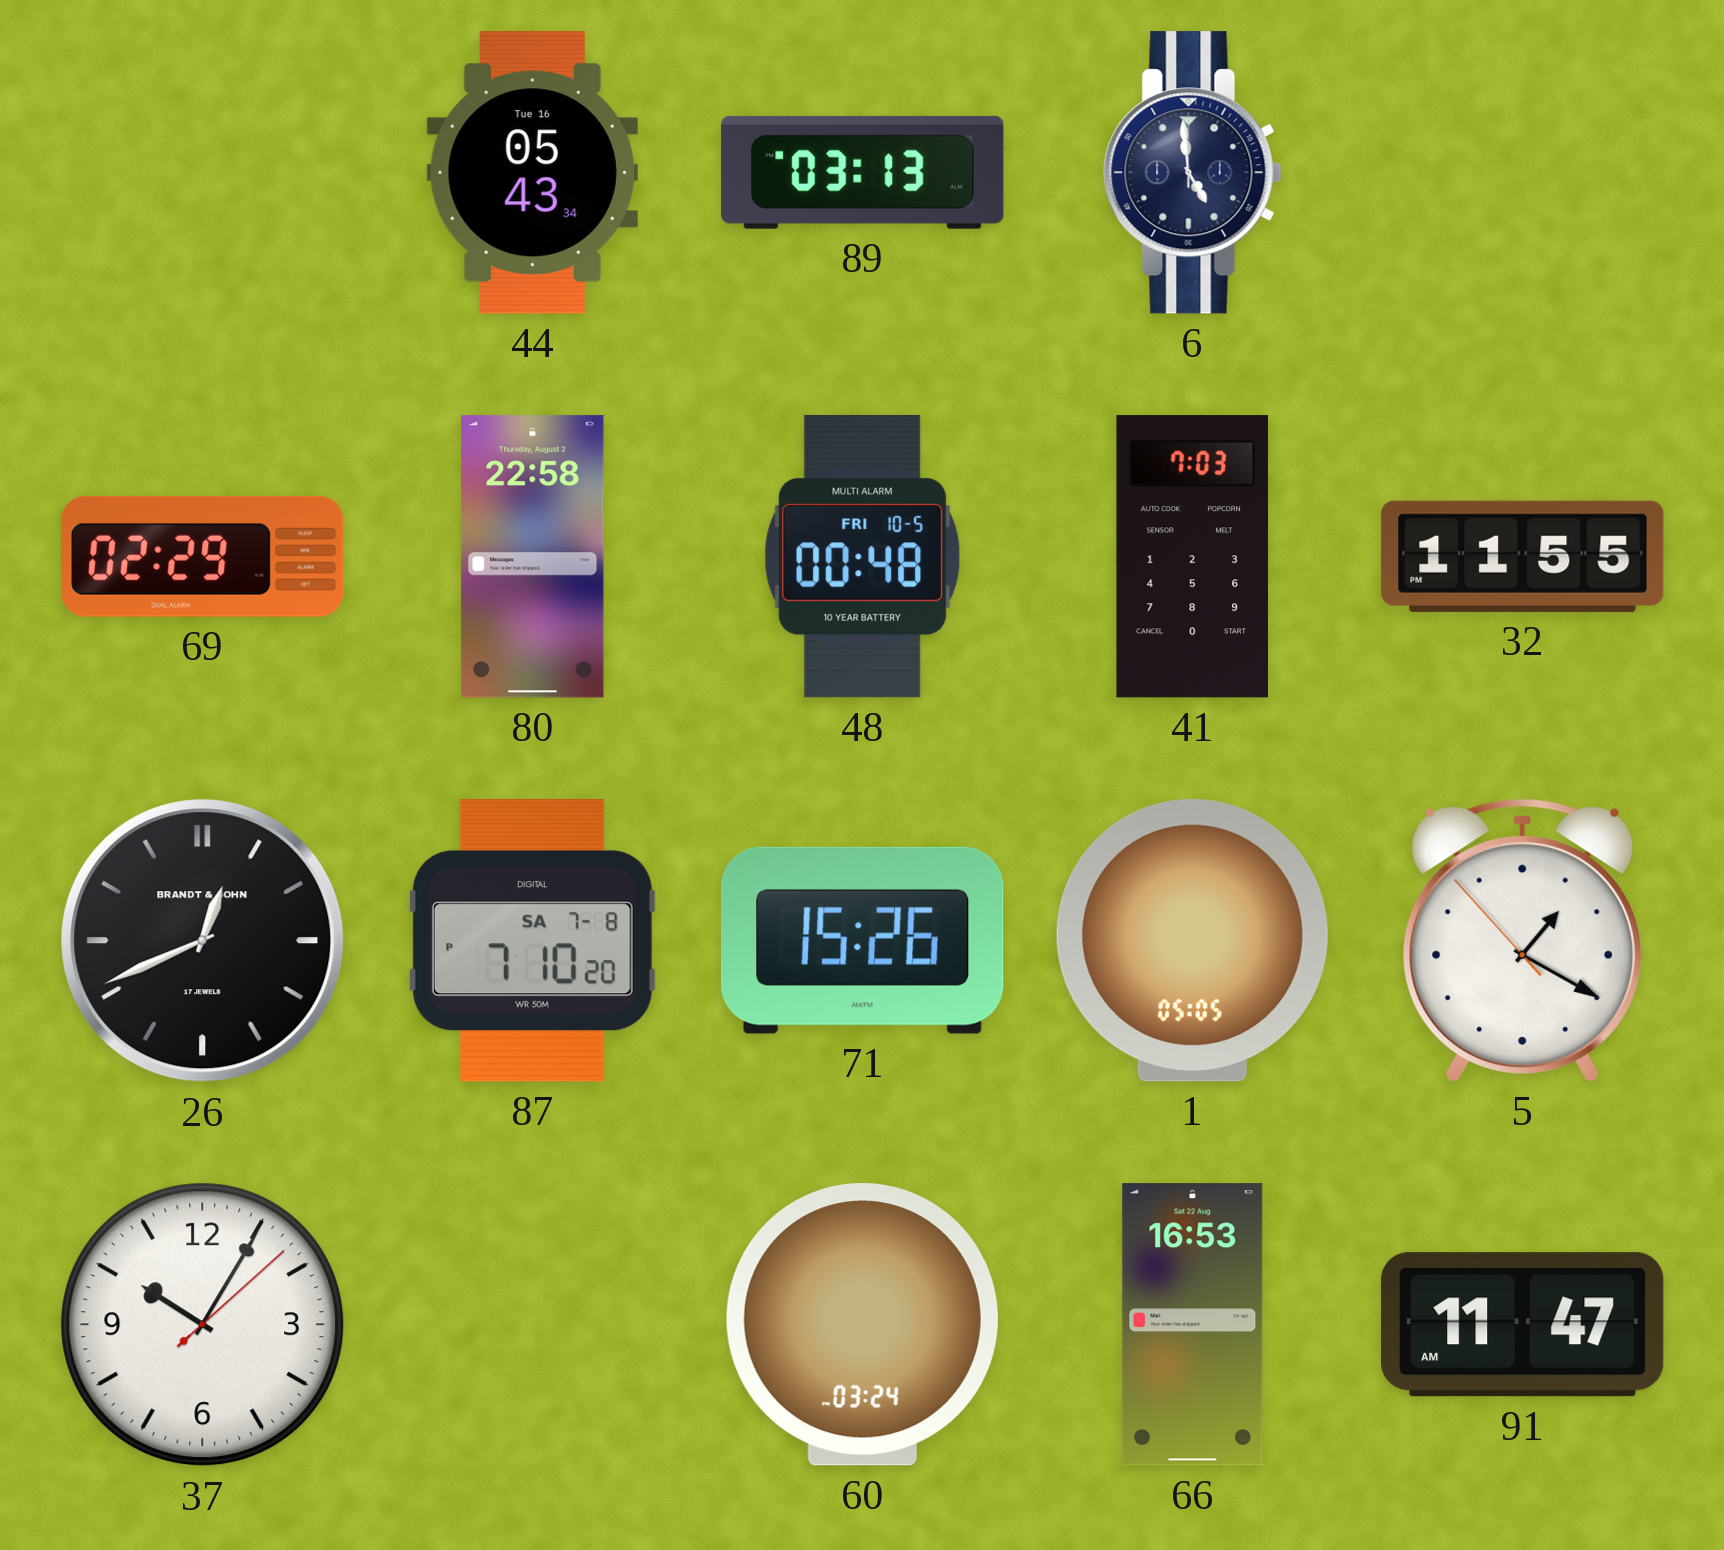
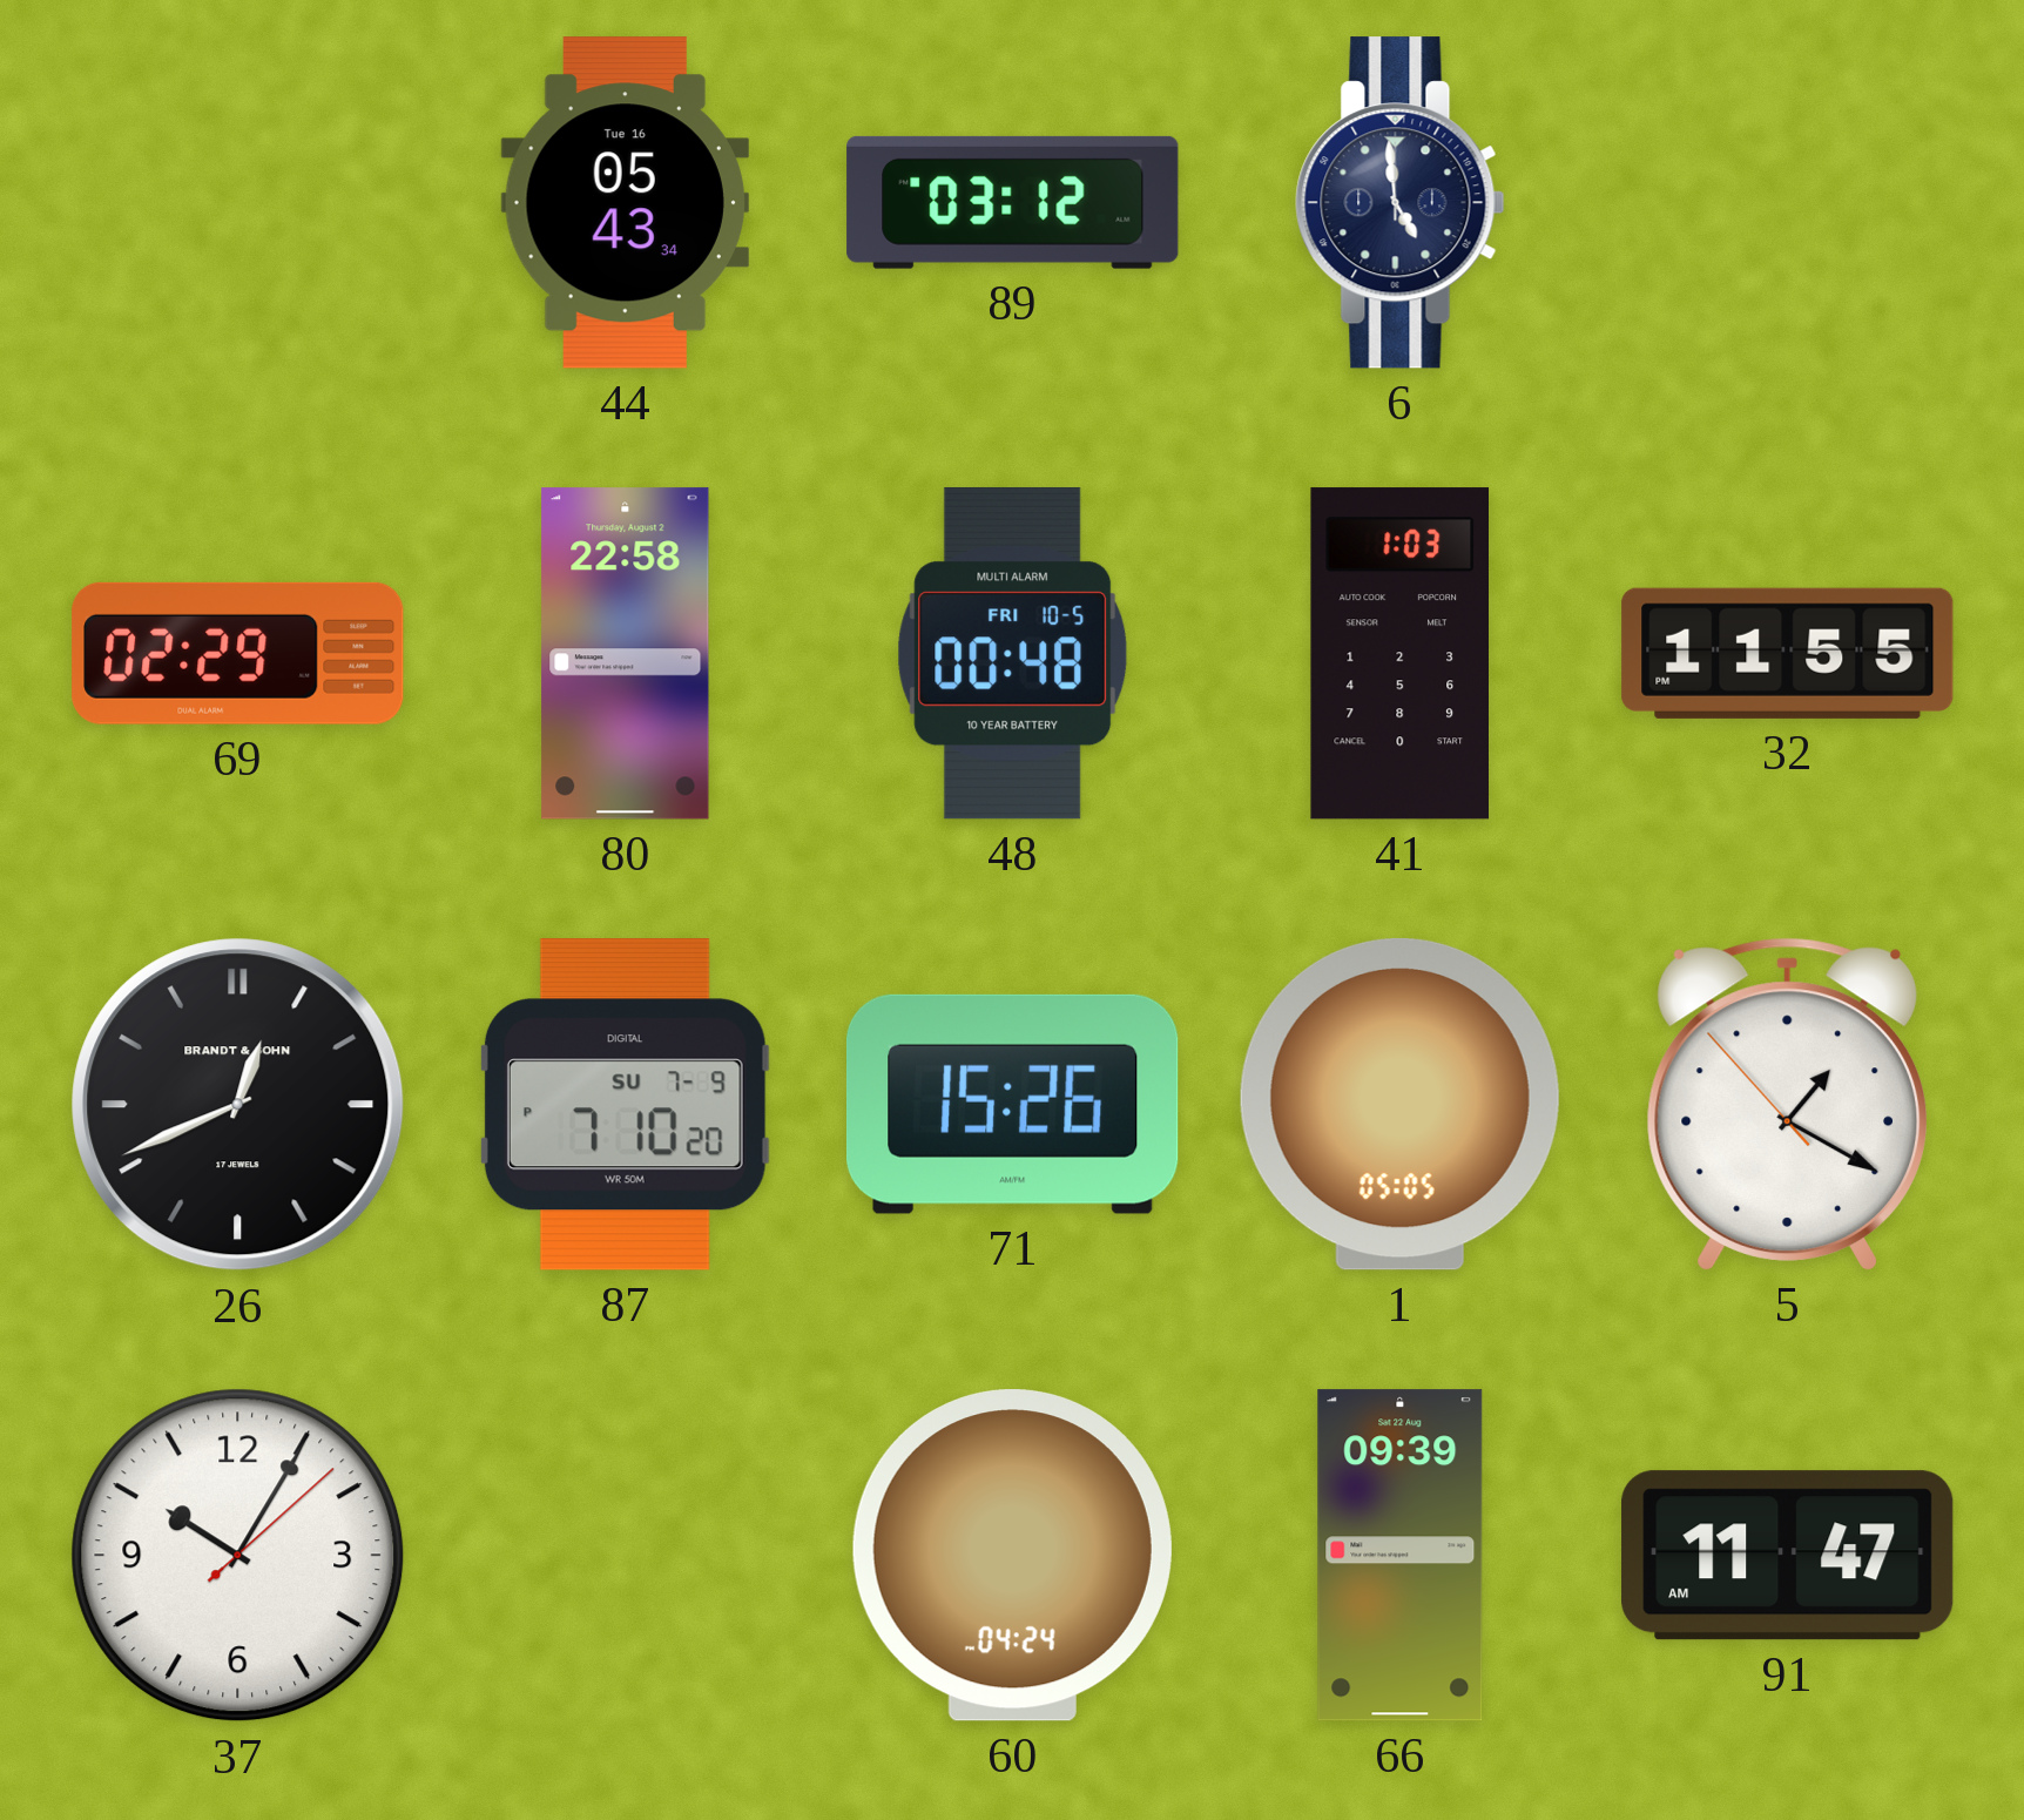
89: 03:13 -> 03:12 (1013, 202)
41: 7:03 -> 1:03 (1399, 654)
87 date: SA 7-8 -> SU 7-9 (625, 1105)
60: 03:24 -> 04:24 (1012, 1556)
66: 16:53 -> 09:39 (1401, 1556)
